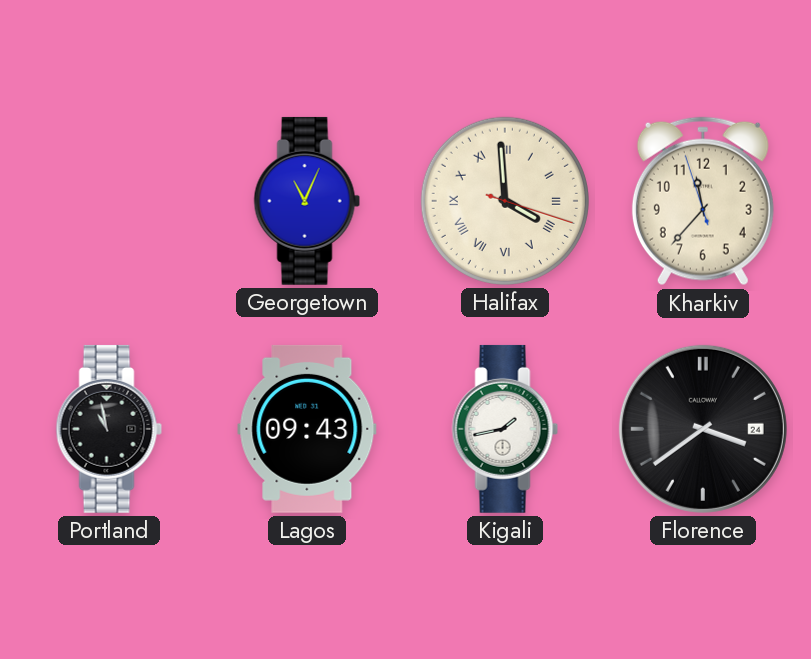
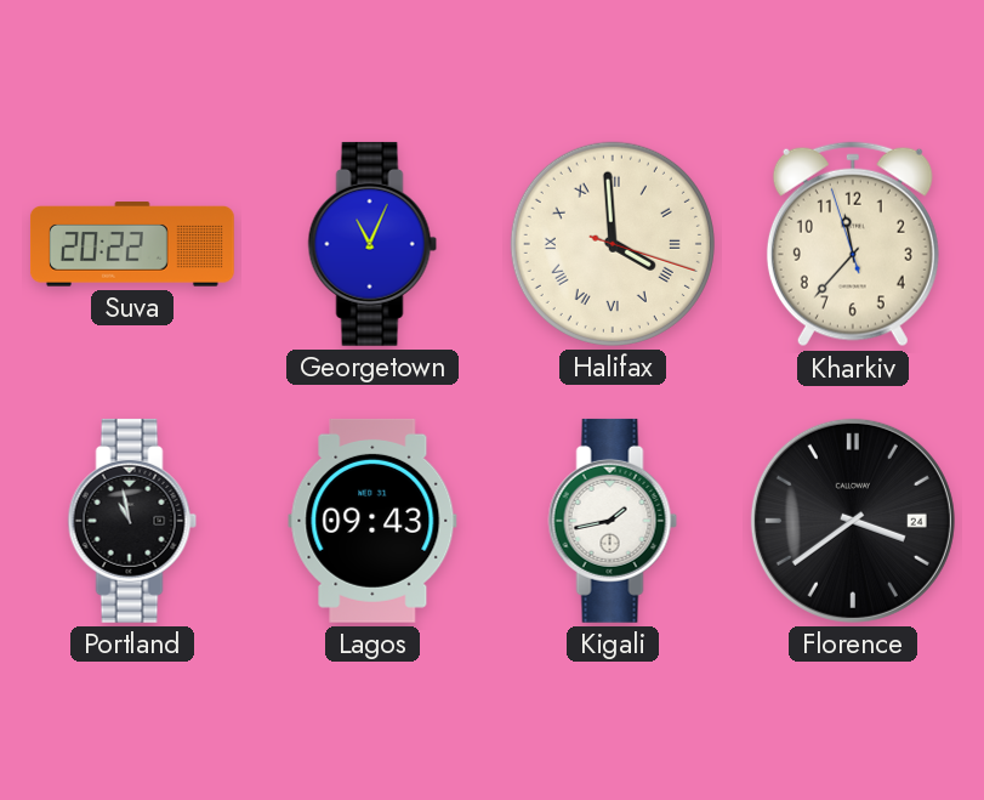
Suva: none -> 20:22 (132, 244)
